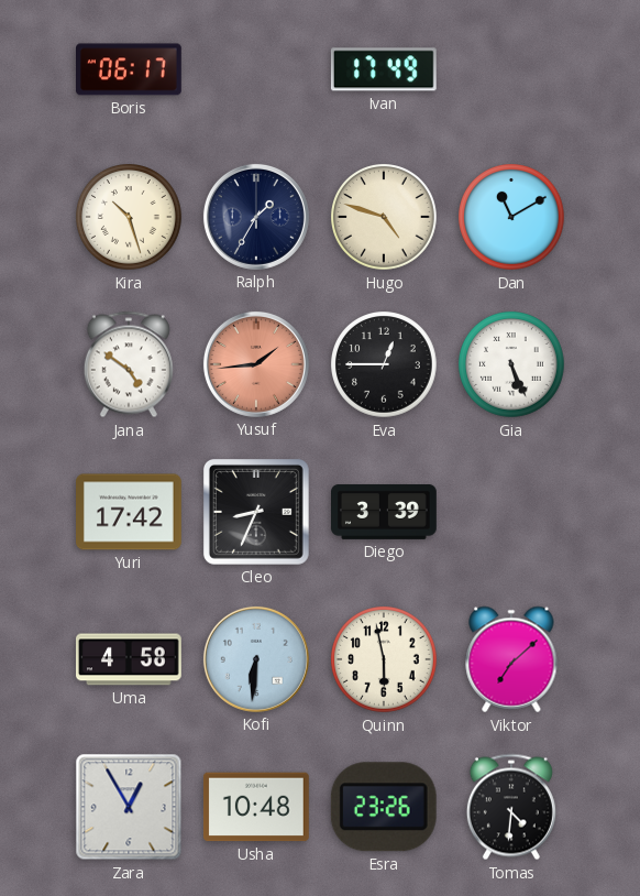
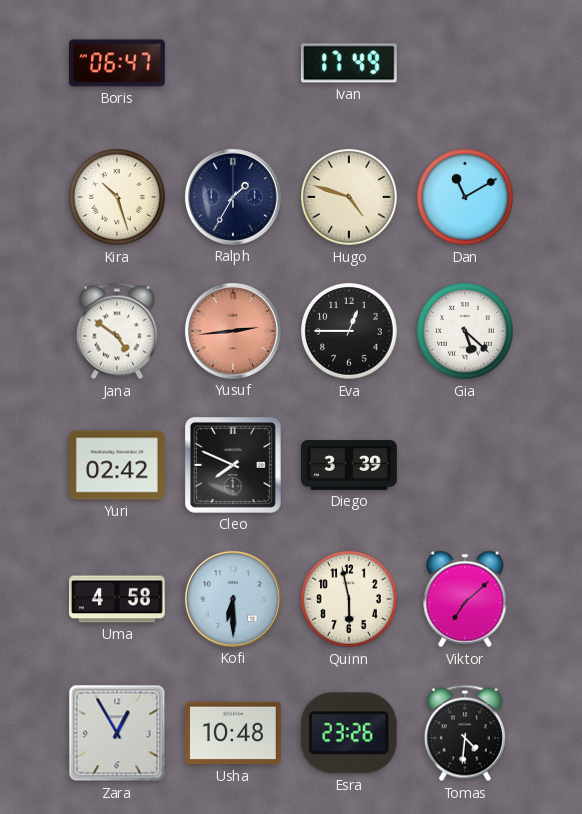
Boris: 06:17 -> 06:47 (118, 63)
Yusuf: 1:44 -> 2:44 (233, 331)
Gia: 5:26 -> 5:22 (466, 332)
Yuri: 17:42 -> 02:42 (118, 465)
Cleo: 8:34 -> 7:49 (233, 465)
Kofi: 6:31 -> 6:30 (233, 599)
